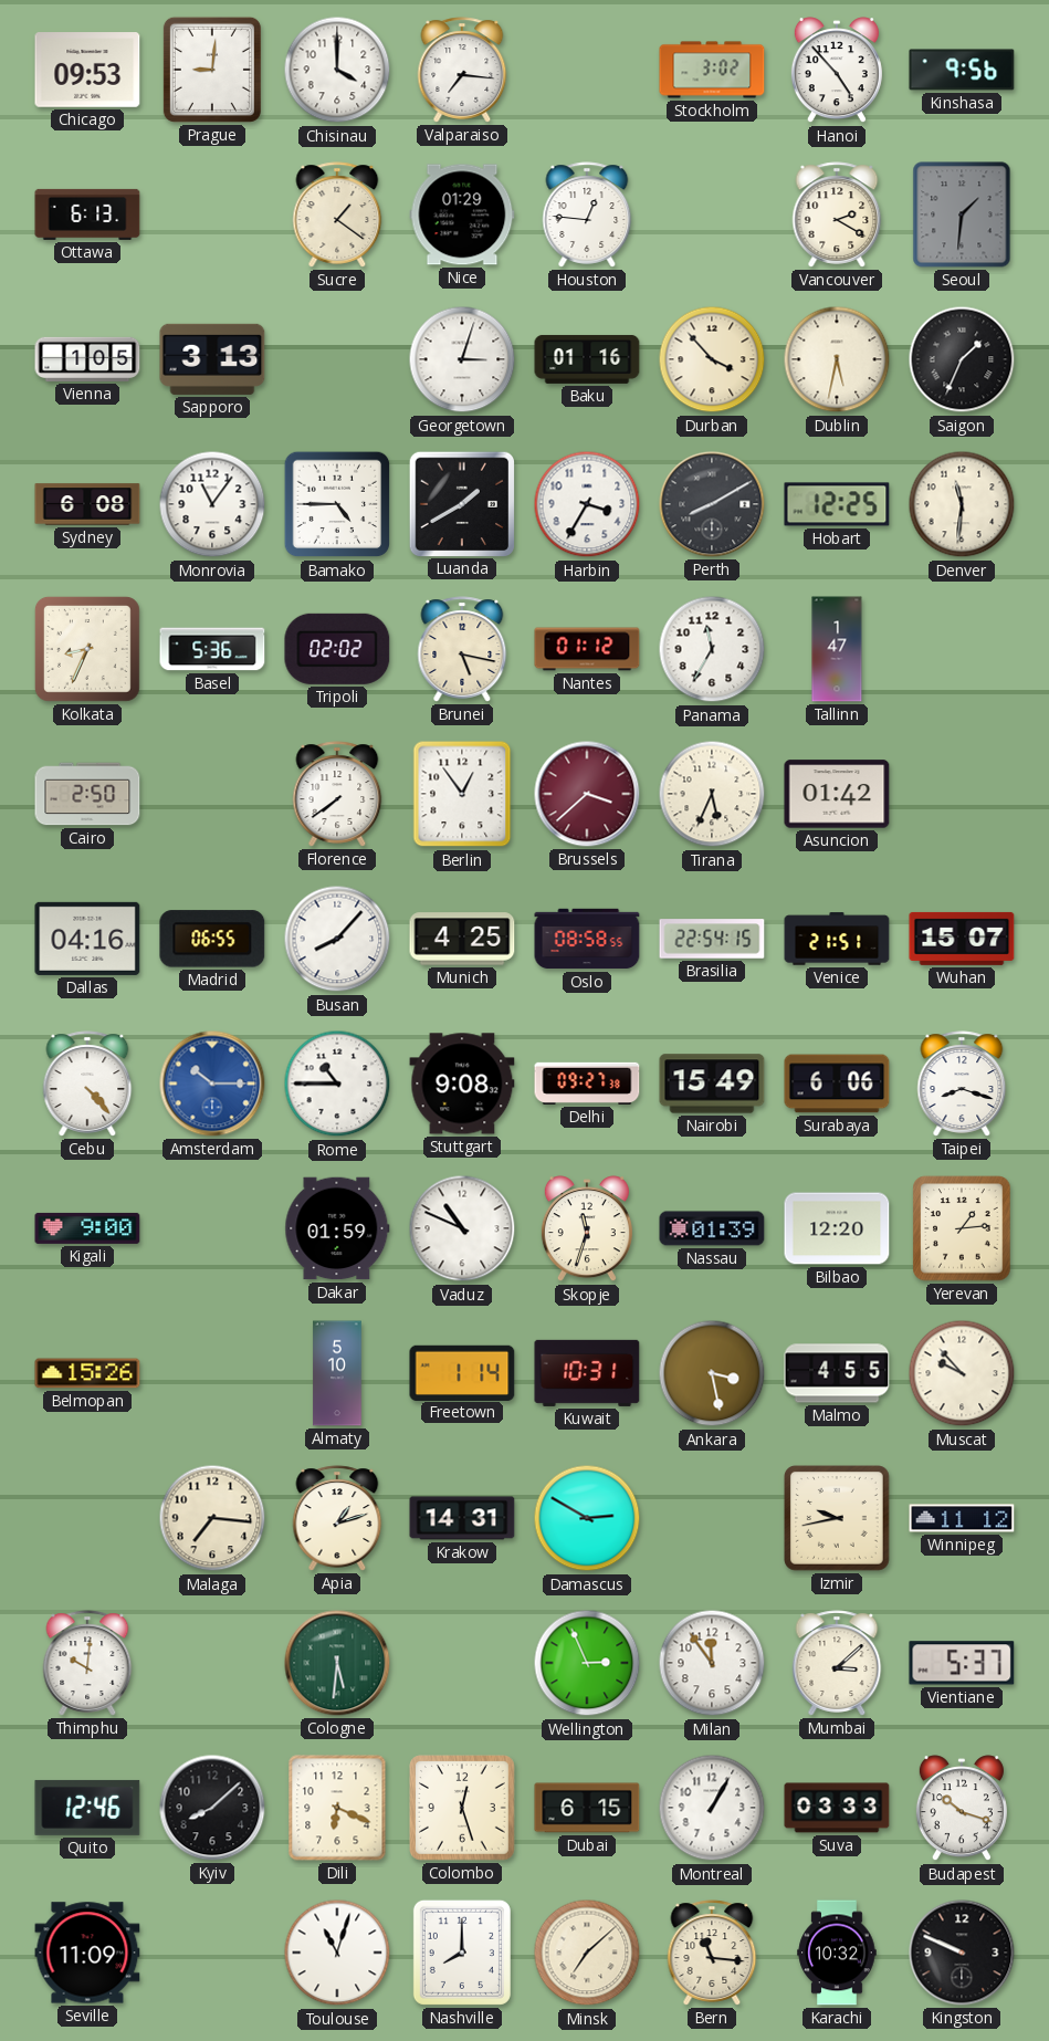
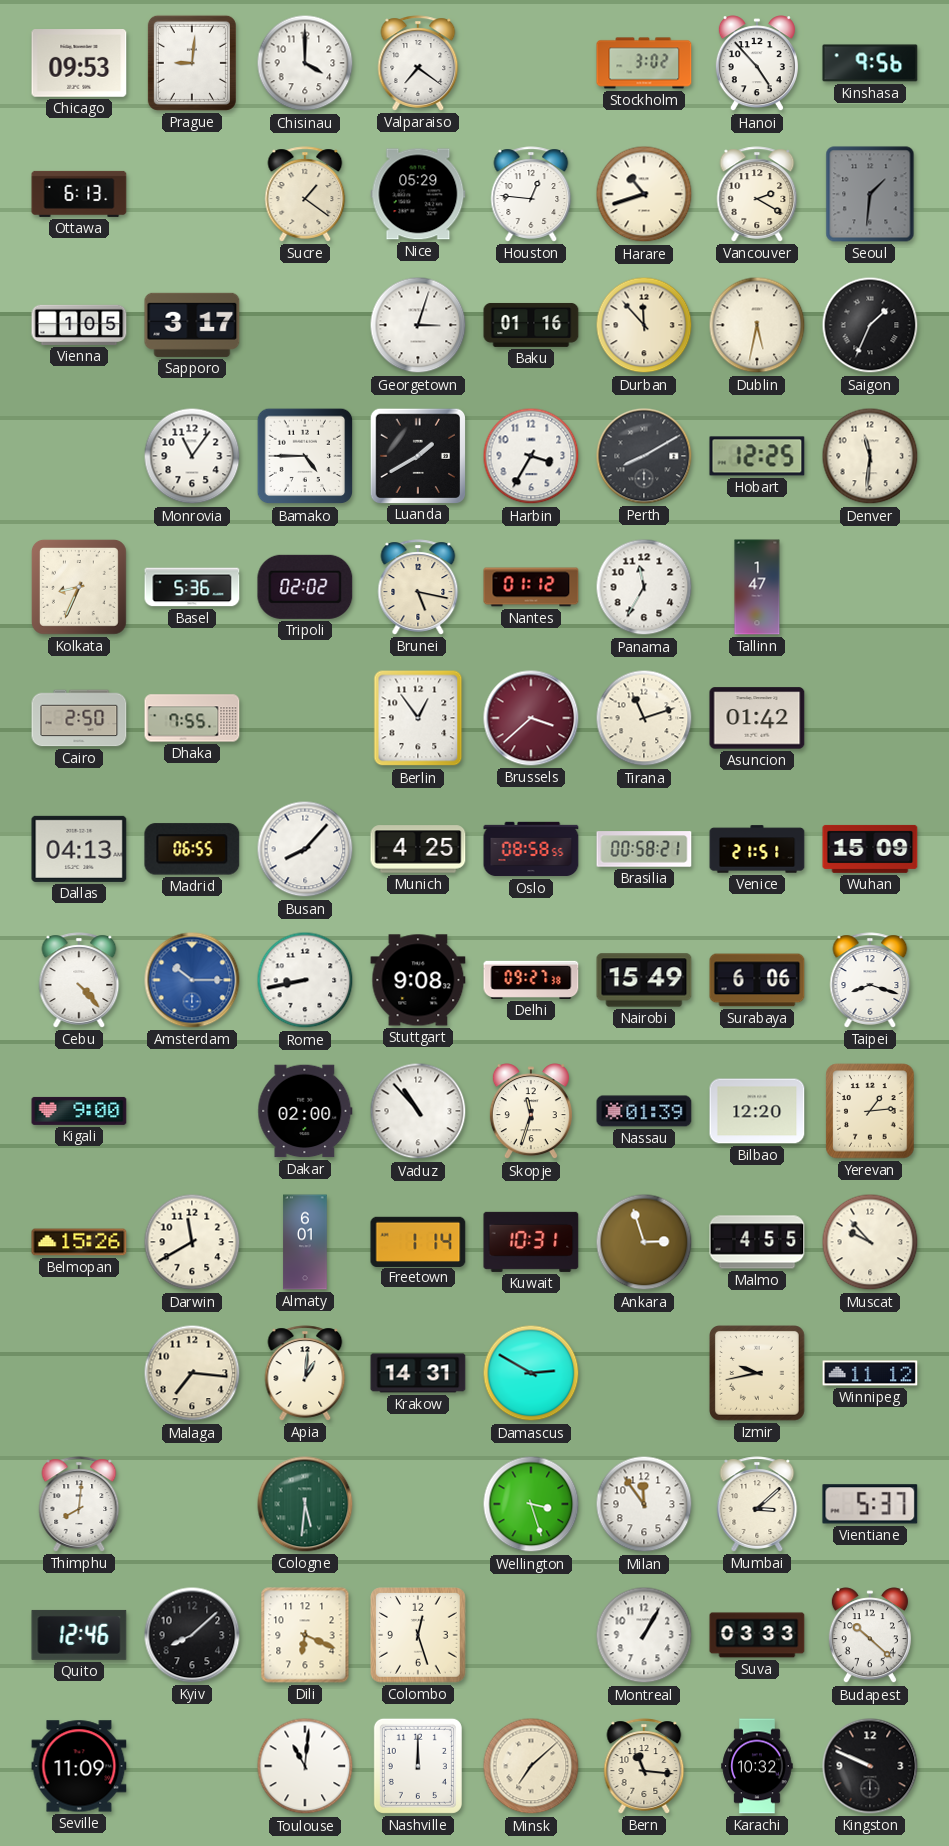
Valparaiso: 7:16 -> 7:21 (418, 63)
Nice: 01:29 -> 05:29 (418, 194)
Harare: none -> 10:42 (644, 194)
Sapporo: 3:13 -> 3:17 (192, 325)
Durban: 3:53 -> 11:53 (644, 325)
Sydney: 6:08 -> none (87, 504)
Dhaka: none -> 7:55 (192, 718)
Florence: 7:39 -> none (337, 794)
Tirana: 5:34 -> 11:12 (644, 718)
Dallas: 04:16 -> 04:13 (79, 849)
Brasilia: 22:54 -> 00:58 (644, 849)
Wuhan: 15:07 -> 15:09 (870, 849)
Rome: 10:45 -> 8:43 (305, 980)
Dakar: 01:59 -> 02:00 (305, 1111)
Vaduz: 10:49 -> 10:53 (418, 1111)
Darwin: none -> 11:40 (192, 1242)
Almaty: 5:10 -> 6:01 (305, 1242)
Ankara: 3:28 -> 2:57 (644, 1242)
Apia: 1:12 -> 1:01 (305, 1373)
Thimphu: 10:01 -> 8:01 (79, 1504)
Wellington: 2:56 -> 3:27 (531, 1504)
Dubai: 6:15 -> none (587, 1808)
Budapest: 10:18 -> 10:22 (870, 1636)
Toulouse: 11:03 -> 11:01 (305, 1766)
Nashville: 8:00 -> 12:00 (418, 1766)
